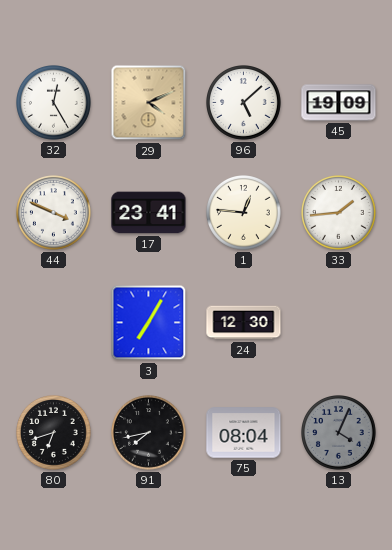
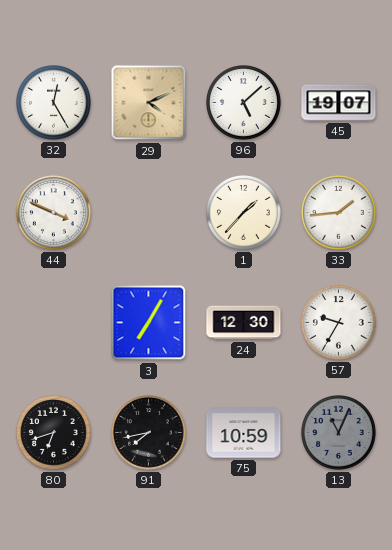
45: 19:09 -> 19:07 (339, 103)
17: 23:41 -> none (149, 213)
1: 12:46 -> 1:37 (244, 213)
57: none -> 9:35 (339, 323)
75: 08:04 -> 10:59 (244, 433)
13: 4:04 -> 11:04 (339, 433)
